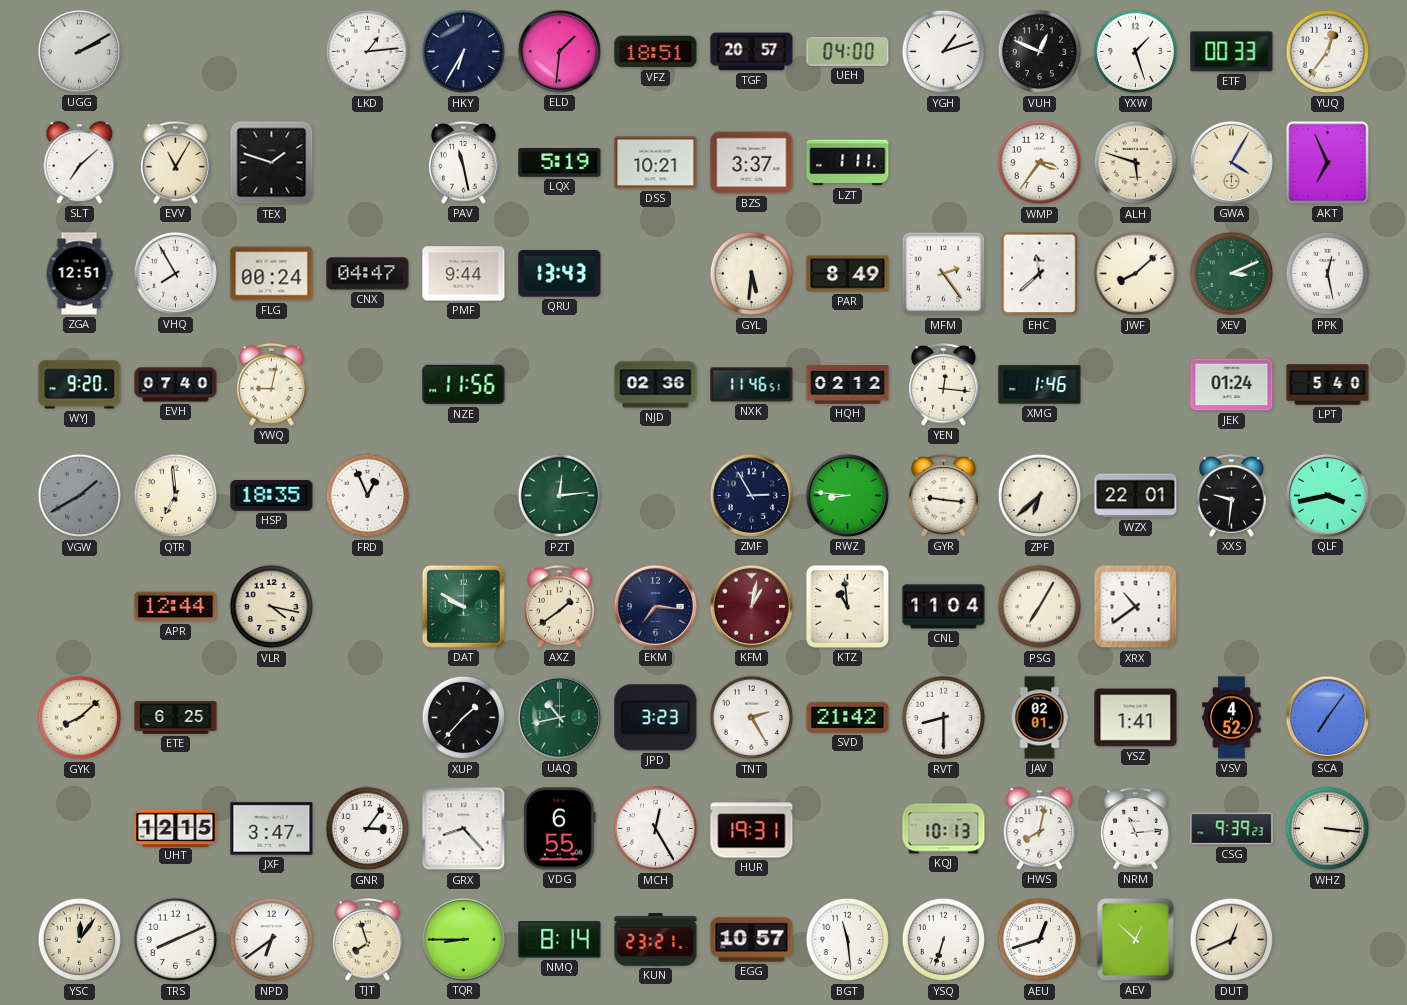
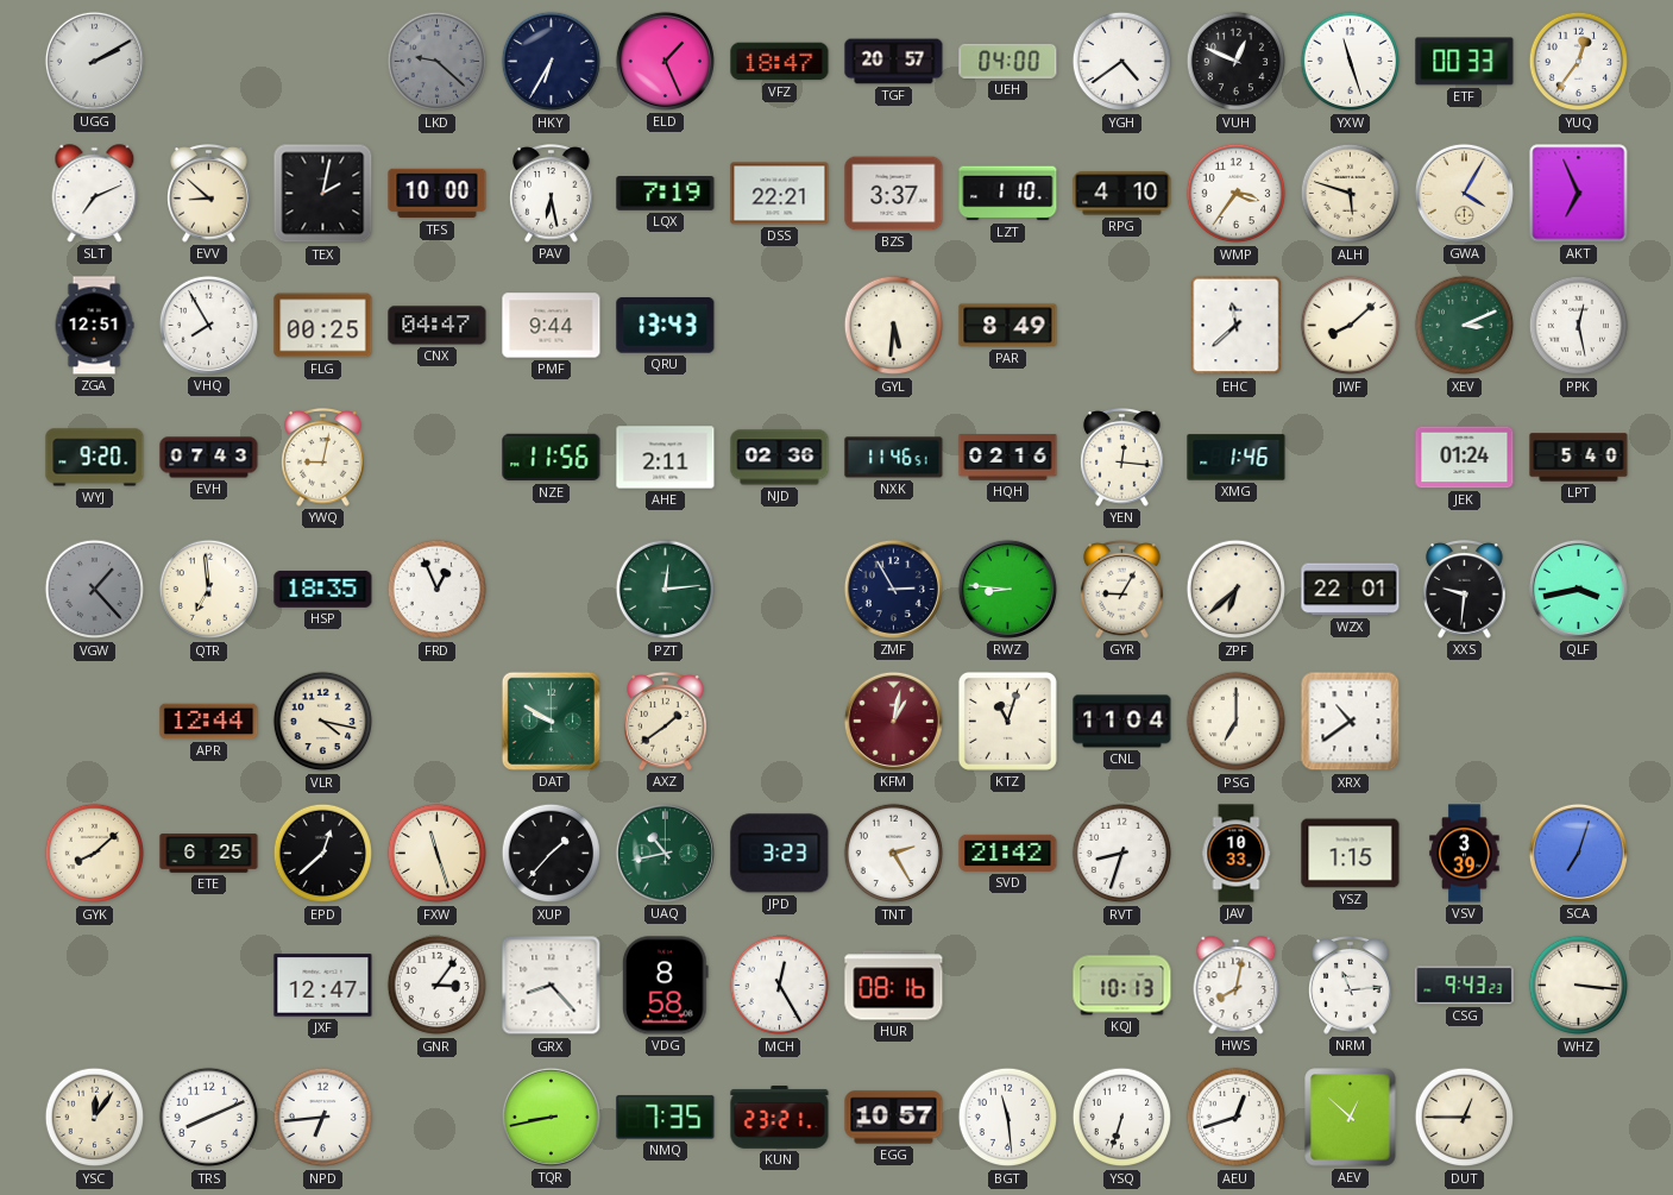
LKD: 1:14 -> 9:22 (438, 62)
LKD dial: white -> grey (438, 62)
ELD: 1:31 -> 1:26 (665, 61)
VFZ: 18:51 -> 18:47 (780, 62)
YGH: 1:12 -> 4:39 (1122, 62)
YXW: 1:27 -> 11:27 (1351, 62)
SLT: 7:08 -> 7:11 (95, 194)
EVV: 11:05 -> 8:52 (209, 194)
TEX: 1:48 -> 2:02 (323, 194)
TFS: none -> 10:00 (438, 194)
PAV: 11:28 -> 6:28 (552, 194)
LQX: 5:19 -> 7:19 (666, 194)
DSS: 10:21 -> 22:21 (780, 194)
LZT: 1:11 -> 1:10 (1008, 194)
RPG: none -> 4:10 (1122, 194)
FLG: 00:24 -> 00:25 (323, 326)
MFM: 2:24 -> none (944, 274)
EVH: 07:40 -> 07:43 (209, 458)
AHE: none -> 2:11 (666, 458)
HQH: 02:12 -> 02:16 (1008, 458)
VGW: 1:40 -> 1:23 (95, 590)
GYR: 9:16 -> 9:05 (1122, 590)
EKM: 7:16 -> none (655, 606)
KTZ: 10:59 -> 11:03 (1007, 721)
PSG: 7:05 -> 7:00 (1237, 722)
EPD: none -> 12:38 (323, 854)
FXW: none -> 11:27 (438, 854)
RVT: 8:30 -> 8:33 (1122, 854)
JAV: 02:01 -> 10:33 (1237, 854)
YSZ: 1:41 -> 1:15 (1351, 854)
VSV: 4:52 -> 3:39 (1465, 854)
SCA: 7:06 -> 7:03 (1578, 853)
UHT: 12:15 -> none (176, 828)
JXF: 3:47 -> 12:47 (323, 986)
VDG: 6:55 -> 8:58 (666, 986)
HUR: 19:31 -> 08:16 (894, 986)
CSG: 9:39 -> 9:43 (1465, 986)
NPD: 6:39 -> 6:44 (323, 1118)
TJT: 7:57 -> none (368, 940)
TQR: 8:45 -> 8:43 (551, 1117)
NMQ: 8:14 -> 7:35 (666, 1118)
DUT: 12:41 -> 12:45 (1465, 1118)
